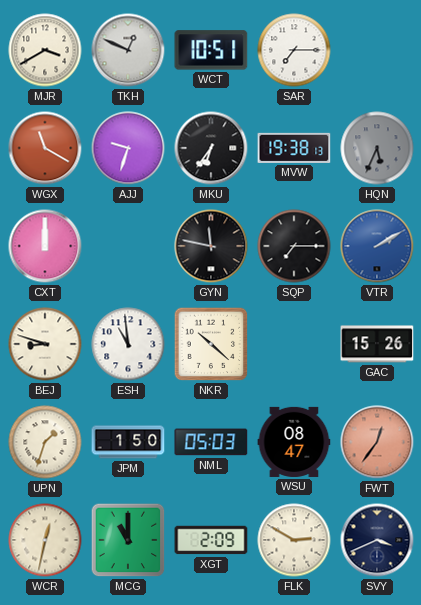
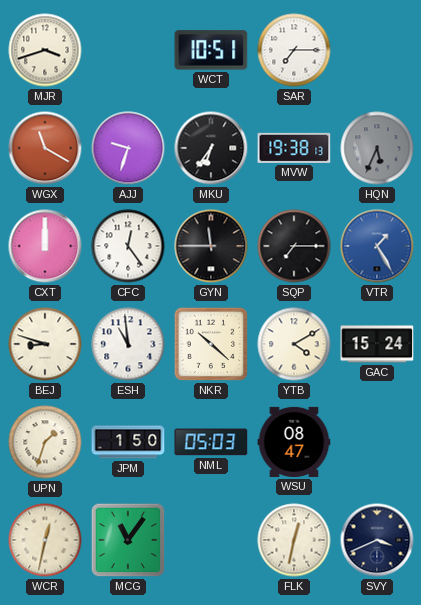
MJR: 3:40 -> 3:42 (45, 50)
TKH: 12:49 -> none (128, 50)
CFC: none -> 12:24 (128, 246)
GYN: 11:47 -> 11:45 (211, 246)
VTR: 2:10 -> 1:25 (377, 246)
YTB: none -> 4:10 (294, 344)
GAC: 15:26 -> 15:24 (377, 344)
FWT: 12:36 -> none (377, 442)
MCG: 11:00 -> 11:06 (128, 540)
XGT: 2:09 -> none (211, 540)
FLK: 2:50 -> 12:32 (294, 540)
